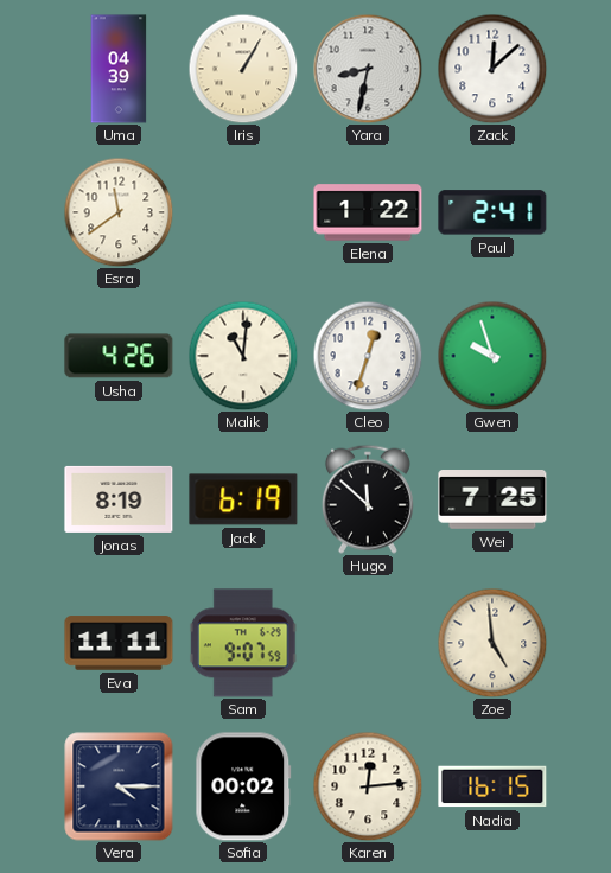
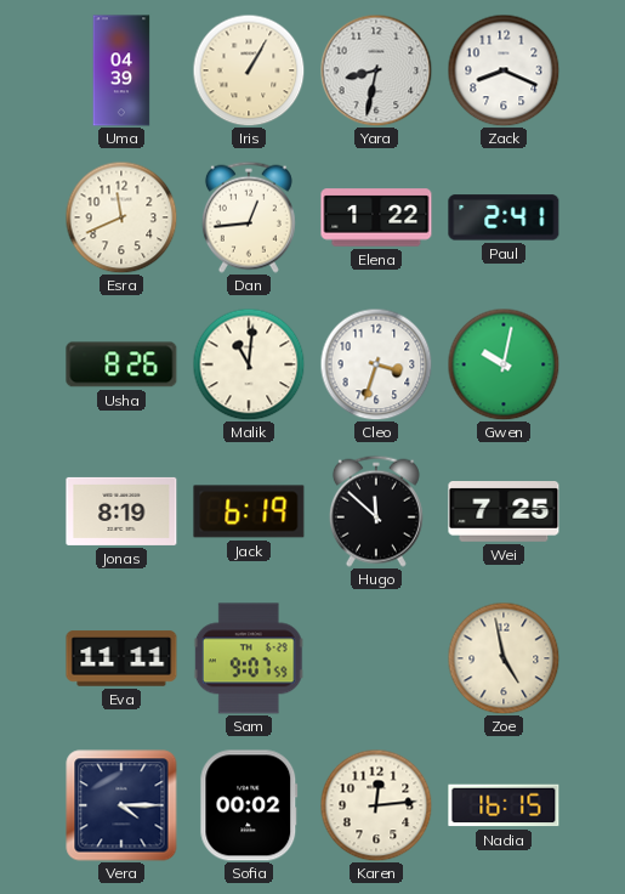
Zack: 12:08 -> 8:19 (504, 70)
Esra: 11:39 -> 11:41 (121, 217)
Dan: none -> 12:44 (249, 217)
Usha: 4:26 -> 8:26 (121, 364)
Cleo: 12:33 -> 3:33 (376, 364)
Gwen: 9:57 -> 10:02 (504, 364)
Zoe: 4:59 -> 4:58 (504, 658)
